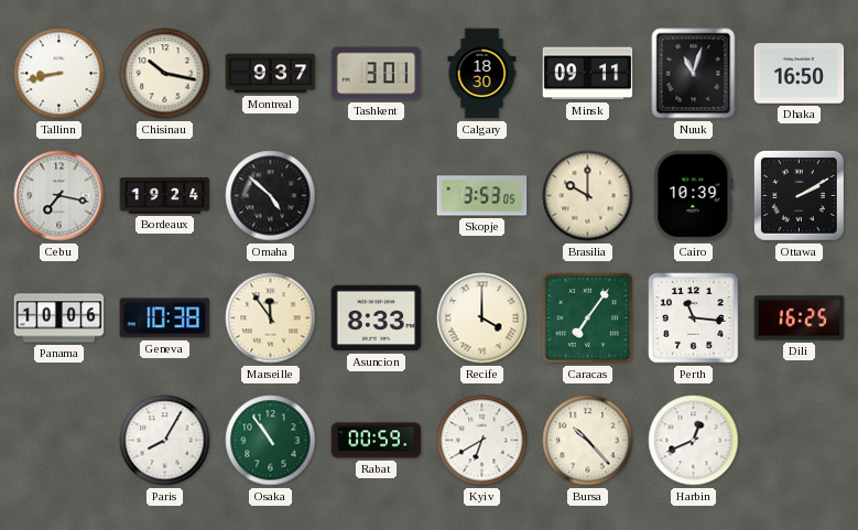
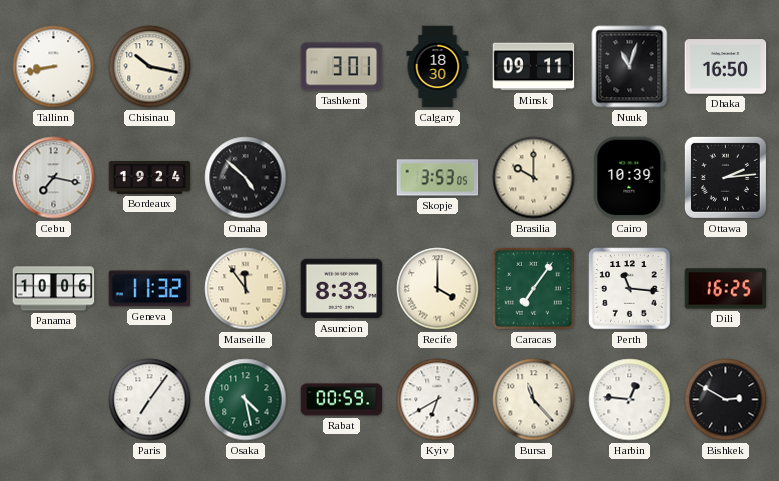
Montreal: 9:37 -> none (271, 74)
Ottawa: 2:10 -> 2:14 (725, 177)
Geneva: 10:38 -> 11:32 (150, 289)
Paris: 8:05 -> 7:06 (150, 400)
Osaka: 10:54 -> 4:28 (246, 400)
Bursa: 10:23 -> 11:23 (534, 400)
Harbin: 12:41 -> 12:46 (630, 400)
Bishkek: none -> 2:50 (726, 400)
